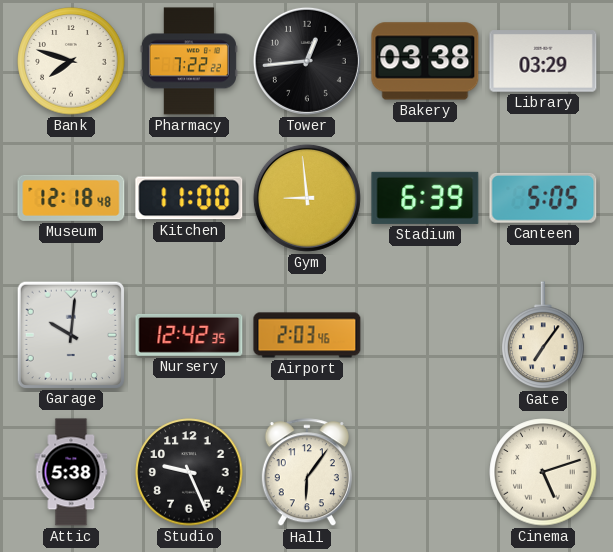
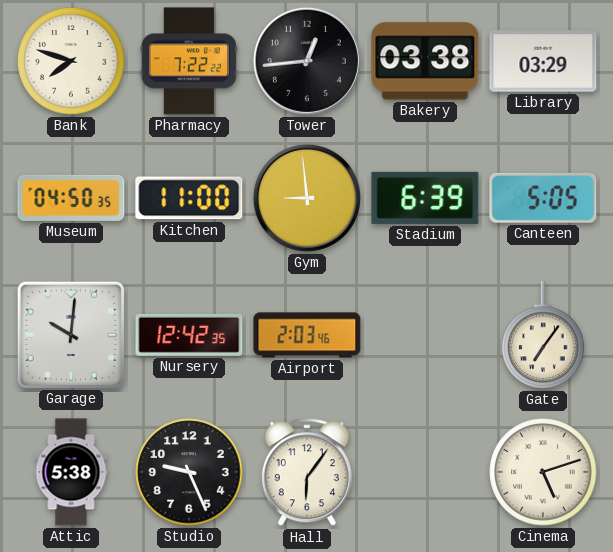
Museum: 12:18 -> 04:50 (71, 198)
